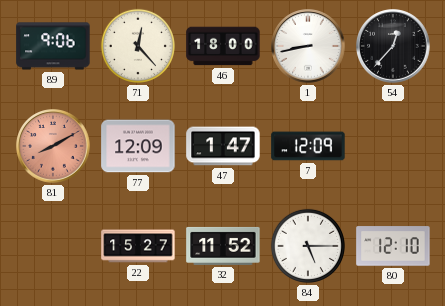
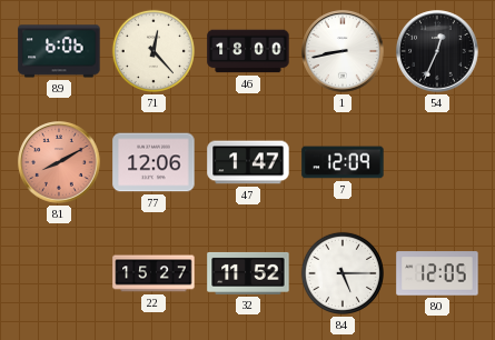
89: 9:06 -> 6:06 (59, 51)
54: 12:37 -> 12:34 (437, 51)
77: 12:09 -> 12:06 (154, 162)
80: 12:10 -> 12:05 (437, 273)
